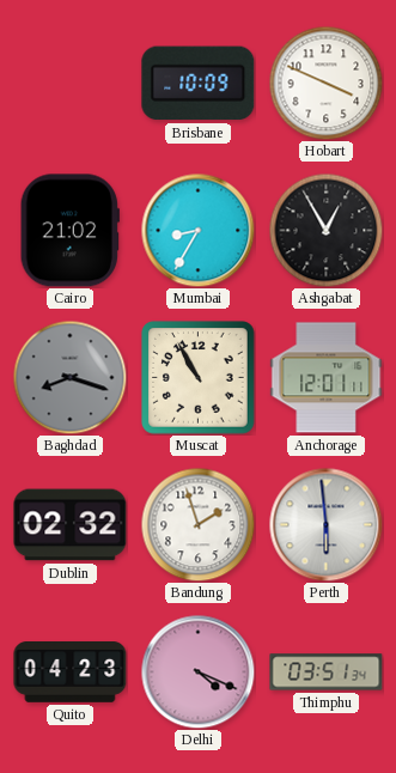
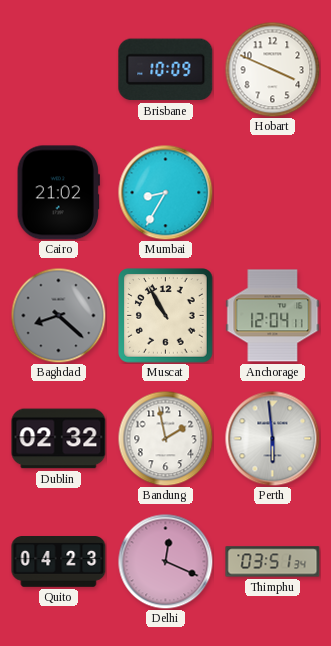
Ashgabat: 12:55 -> none (325, 230)
Baghdad: 8:18 -> 8:22 (58, 315)
Anchorage: 12:01 -> 12:04 (273, 316)
Bandung: 1:57 -> 1:58 (165, 438)
Delhi: 4:19 -> 12:19 (165, 561)
